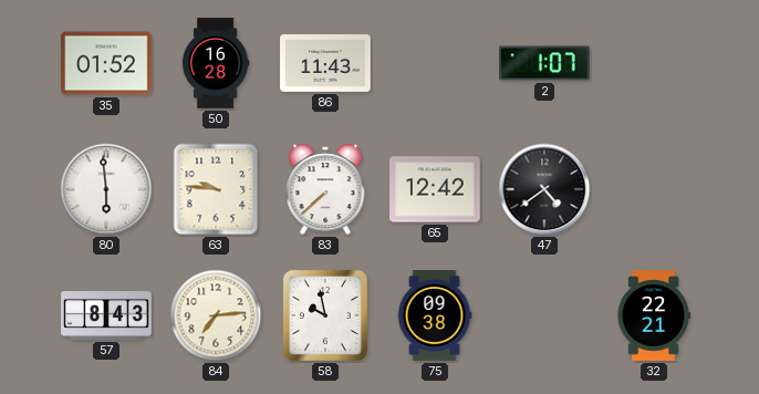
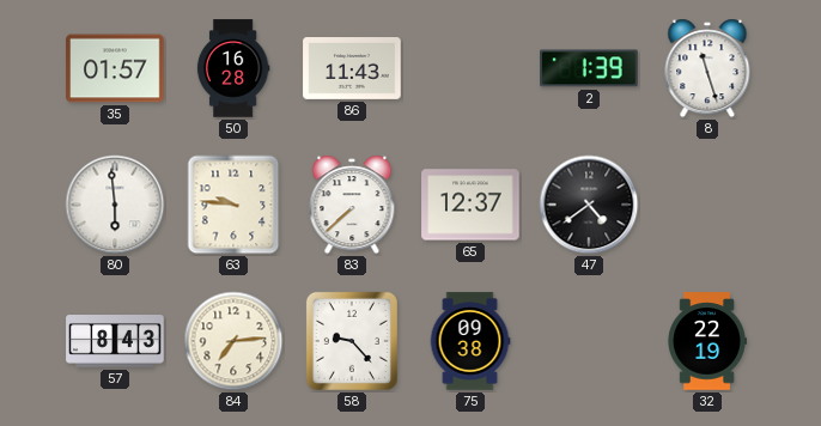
35: 01:52 -> 01:57 (115, 68)
2: 1:07 -> 1:39 (589, 68)
8: none -> 11:27 (707, 68)
65: 12:42 -> 12:37 (470, 205)
58: 9:58 -> 9:23 (352, 341)
32: 22:21 -> 22:19 (707, 341)
